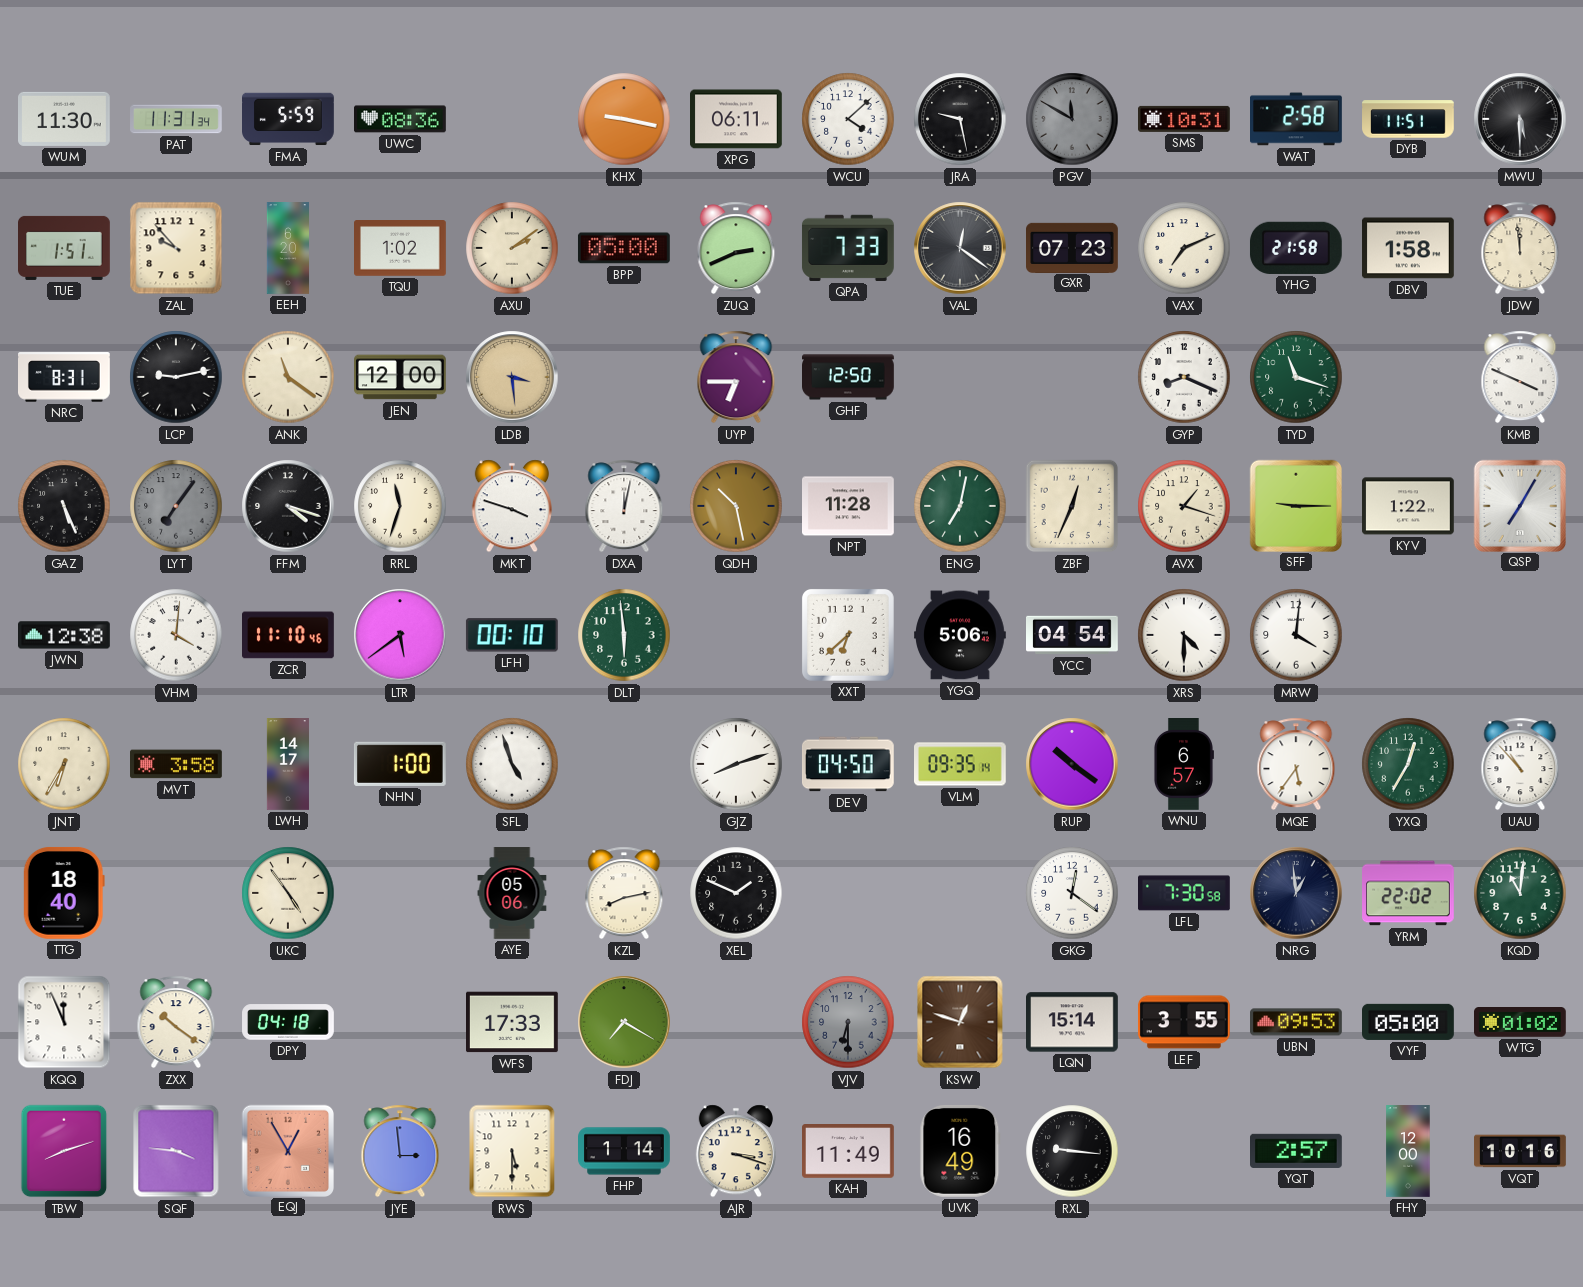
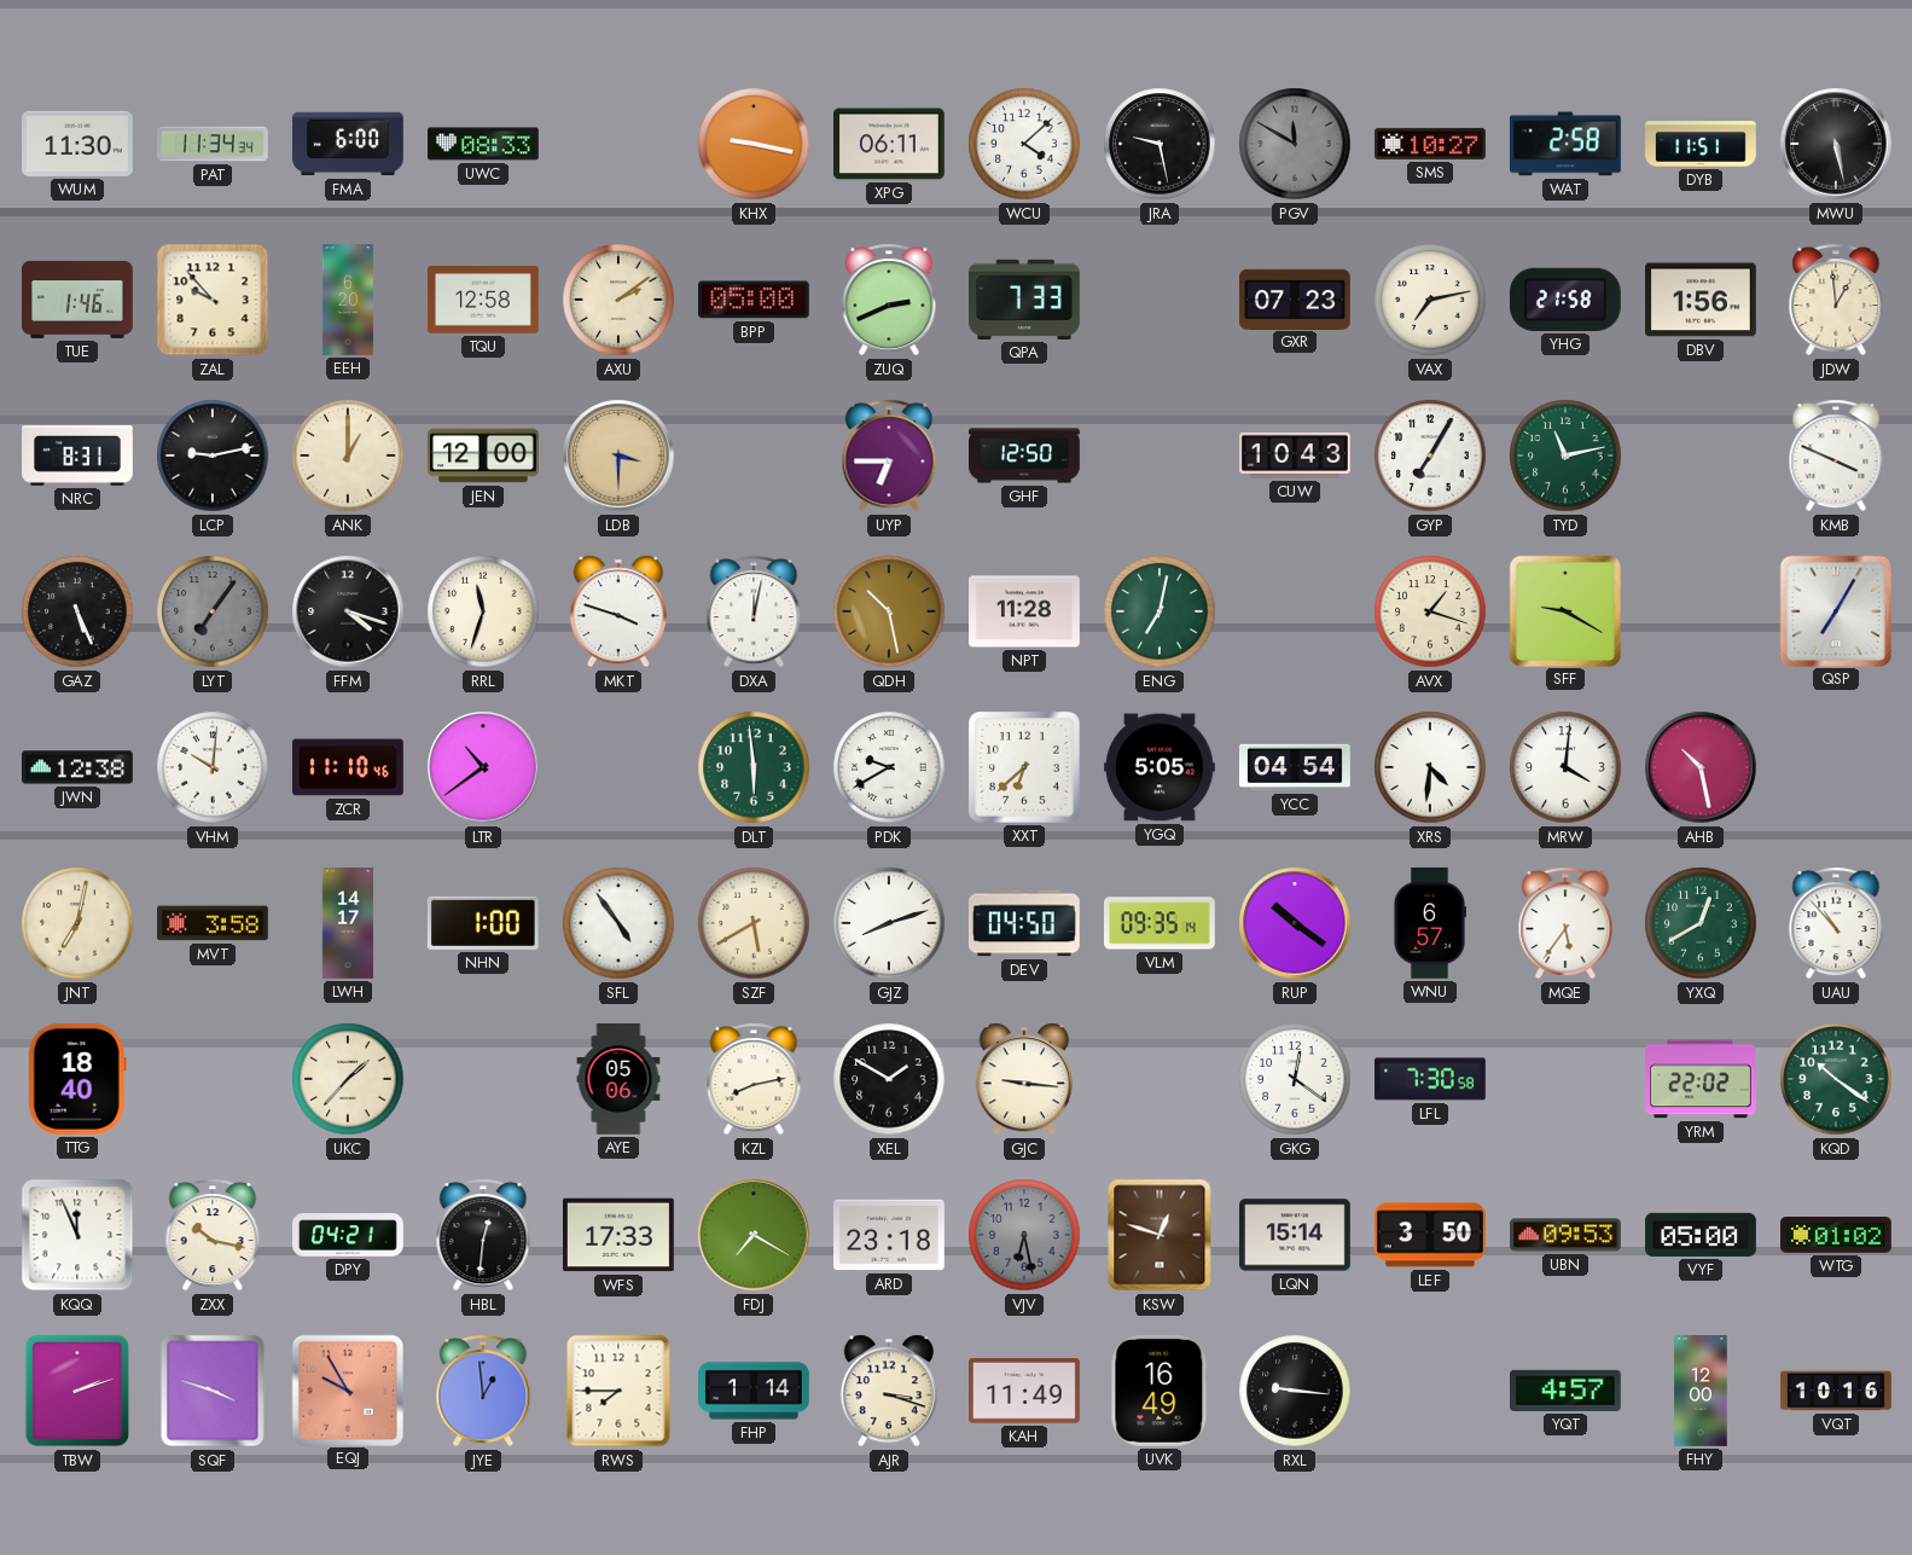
PAT: 11:31 -> 11:34 (213, 144)
FMA: 5:59 -> 6:00 (349, 144)
UWC: 08:36 -> 08:33 (484, 144)
SMS: 10:31 -> 10:27 (1431, 144)
MWU: 5:30 -> 5:28 (1836, 144)
TUE: 1:51 -> 1:46 (77, 300)
TQU: 1:02 -> 12:58 (484, 301)
VAL: 12:21 -> none (960, 248)
VAX: 7:11 -> 7:13 (1430, 300)
DBV: 1:58 -> 1:56 (1702, 300)
JDW: 11:59 -> 12:59 (1836, 300)
ANK: 11:21 -> 1:00 (348, 456)
LDB: 3:29 -> 3:30 (618, 456)
CUW: none -> 10:43 (1296, 456)
GYP: 8:19 -> 7:05 (1430, 456)
TYD: 11:18 -> 11:13 (1565, 456)
ZBF: 12:34 -> none (1072, 506)
SFF: 9:15 -> 9:20 (1564, 610)
KYV: 1:22 -> none (1409, 506)
VHM: 4:01 -> 10:01 (213, 767)
LTR: 5:39 -> 10:39 (483, 767)
LFH: 00:10 -> none (512, 635)
PDK: none -> 9:40 (889, 767)
YGQ: 5:06 -> 5:05 (1161, 767)
XRS: 4:30 -> 4:31 (1430, 767)
AHB: none -> 10:28 (1701, 767)
JNT: 6:35 -> 7:02 (77, 923)
SFL: 4:57 -> 4:54 (618, 923)
SZF: none -> 5:40 (754, 923)
YXQ: 12:35 -> 12:40 (1701, 923)
UKC: 4:54 -> 1:37 (348, 1079)
XEL: 1:49 -> 1:50 (889, 1079)
GJC: none -> 9:16 (1024, 1079)
NRG: 12:59 -> none (1296, 893)
KQD: 11:01 -> 10:21 (1836, 1079)
ZXX: 10:21 -> 10:17 (213, 1235)
DPY: 04:18 -> 04:21 (348, 1235)
HBL: none -> 12:31 (483, 1235)
ARD: none -> 23:18 (890, 1235)
VJV: 6:30 -> 6:28 (1024, 1235)
LEF: 3:55 -> 3:50 (1430, 1235)
TBW: 8:12 -> 2:12 (77, 1391)
SQF: 3:46 -> 3:48 (213, 1391)
EQJ: 12:55 -> 9:55 (347, 1389)
JYE: 2:59 -> 12:59 (483, 1391)
RWS: 5:30 -> 7:45 (618, 1391)
YQT: 2:57 -> 4:57 (1567, 1391)
